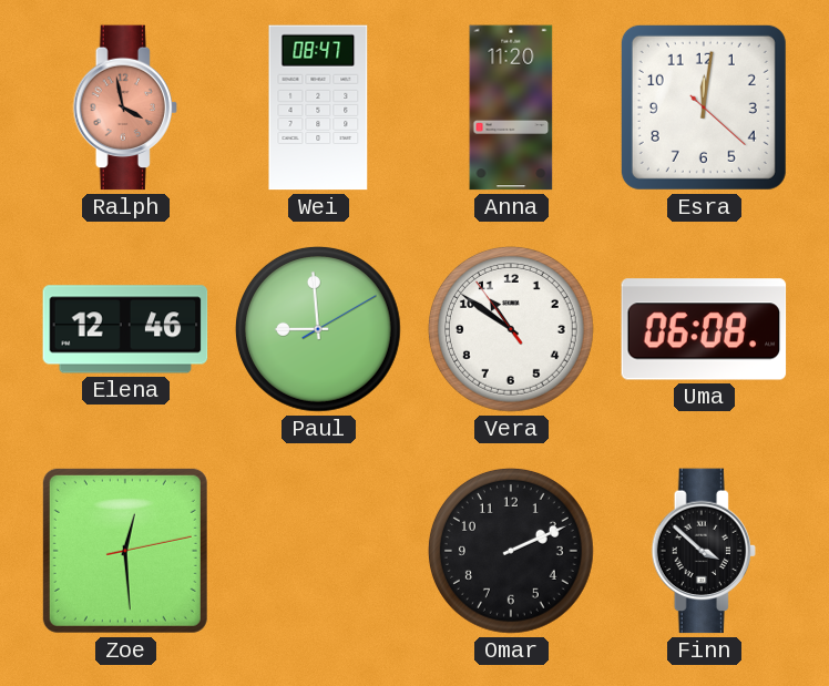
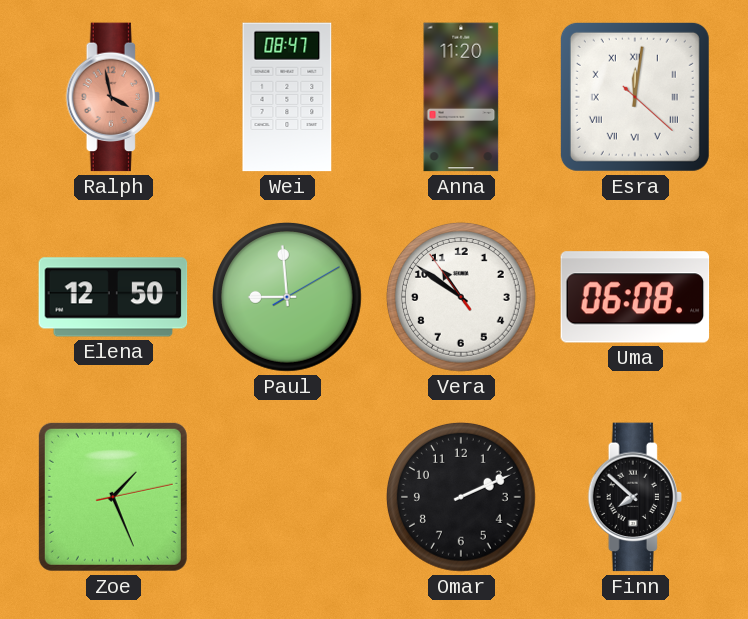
Esra numerals: Arabic -> Roman (635, 97)
Elena: 12:46 -> 12:50 (113, 297)
Zoe: 12:29 -> 1:26 (113, 497)
Finn: 3:52 -> 7:52 (635, 497)
